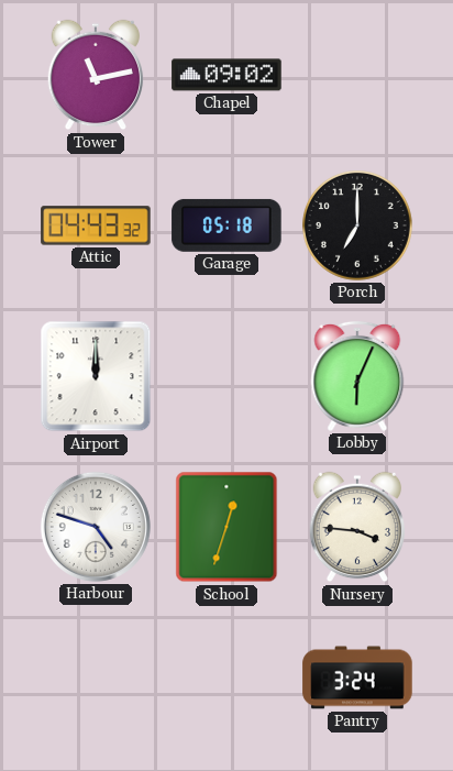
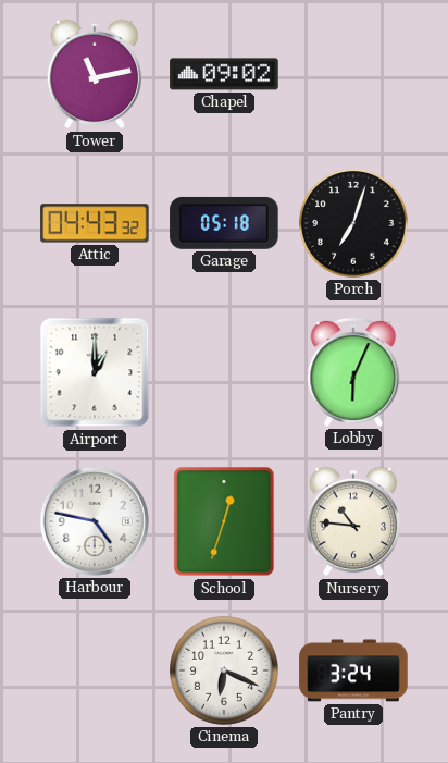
Porch: 7:00 -> 7:03 (354, 224)
Airport: 12:00 -> 1:00 (95, 372)
Harbour: 4:48 -> 4:47 (95, 521)
Nursery: 3:46 -> 10:46 (353, 521)
Cinema: none -> 6:19 (225, 672)
